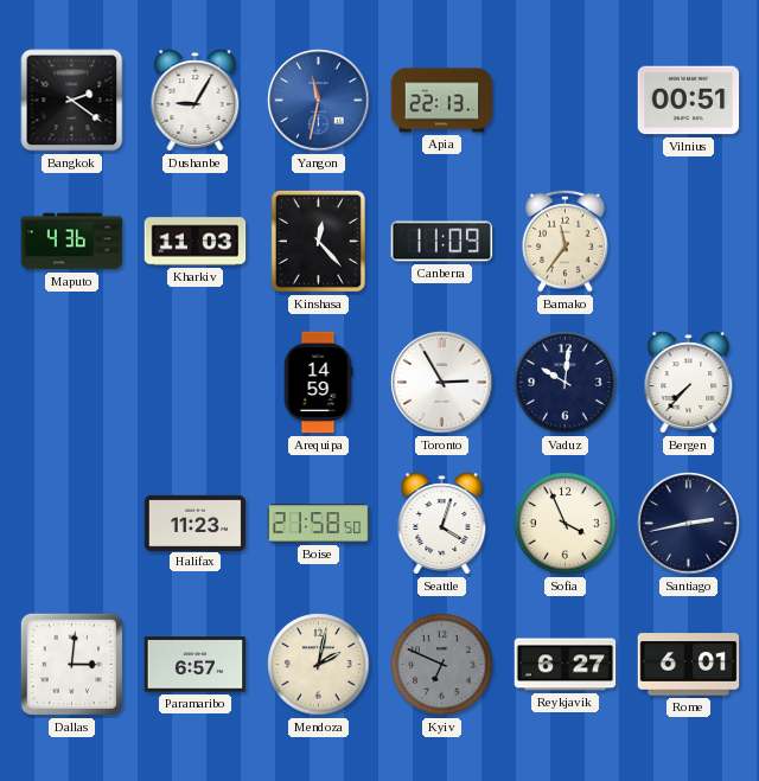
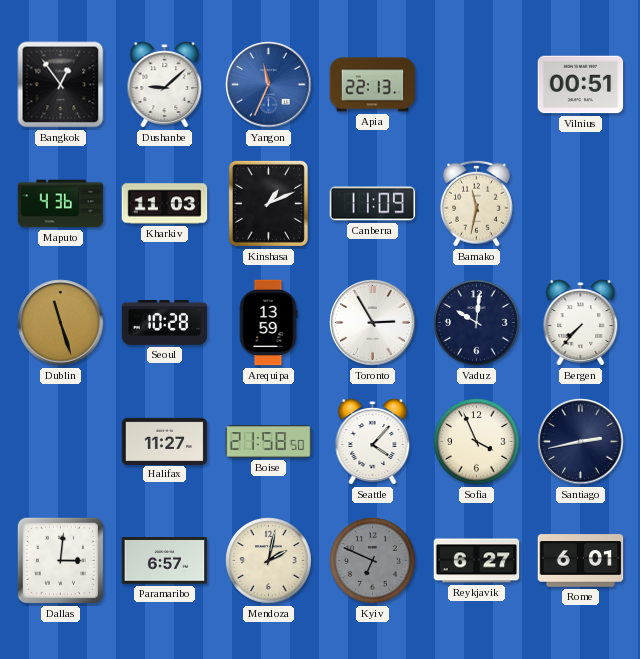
Bangkok: 2:21 -> 12:54 (61, 85)
Dushanbe: 9:05 -> 9:08 (165, 85)
Yangon: 11:32 -> 11:34 (269, 85)
Kinshasa: 12:23 -> 1:11 (268, 203)
Bamako: 11:36 -> 11:32 (477, 203)
Dublin: none -> 11:27 (61, 323)
Seoul: none -> 10:28 (165, 323)
Arequipa: 14:59 -> 13:59 (268, 323)
Halifax: 11:23 -> 11:27 (165, 441)
Seattle: 4:03 -> 4:07 (373, 442)
